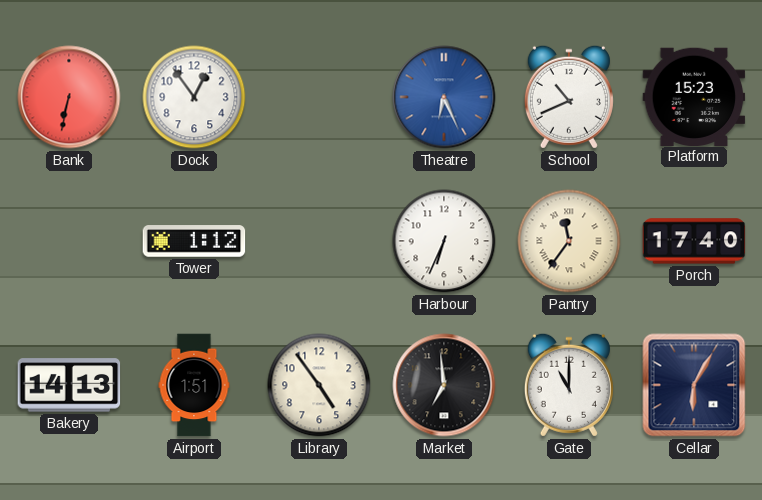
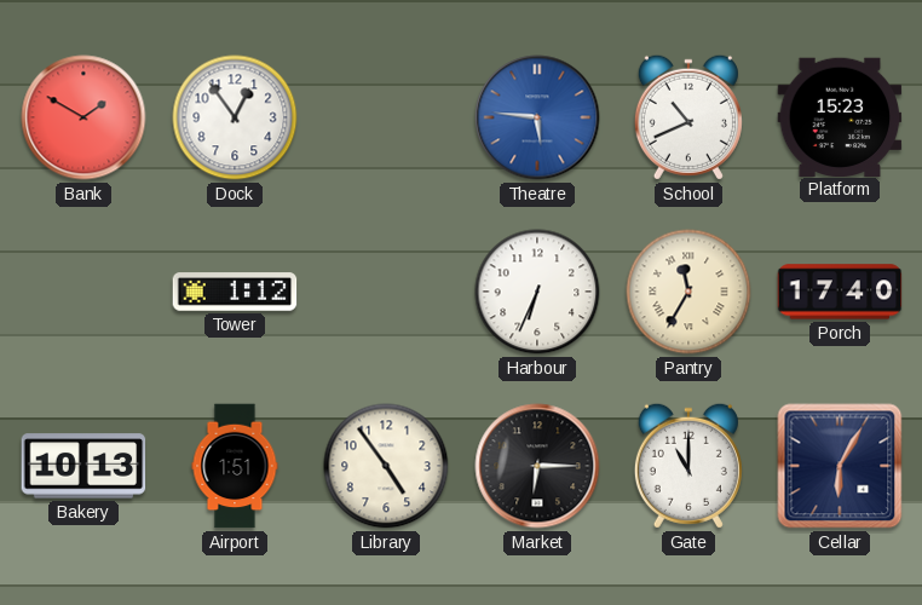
Bank: 6:32 -> 1:50 (83, 117)
Theatre: 6:26 -> 5:46 (537, 117)
Pantry: 11:36 -> 11:35 (688, 292)
Bakery: 14:13 -> 10:13 (83, 466)
Market: 6:59 -> 6:15 (537, 466)
